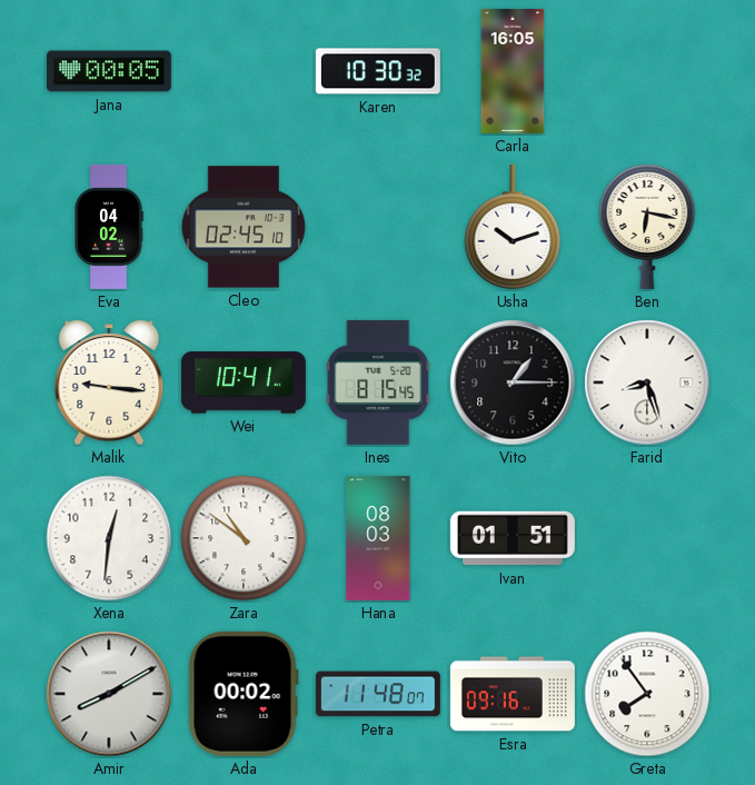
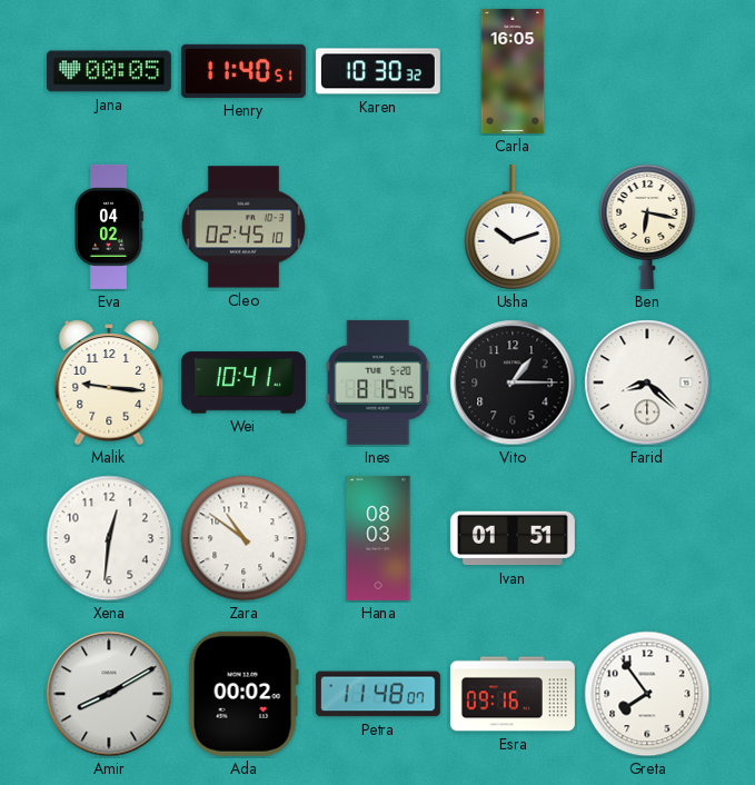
Henry: none -> 11:40 (244, 71)
Farid: 8:27 -> 8:22 (647, 382)
